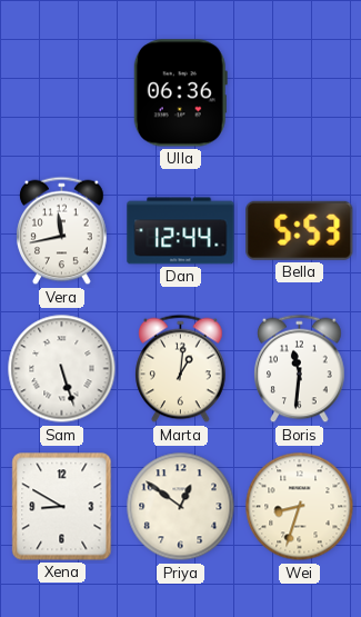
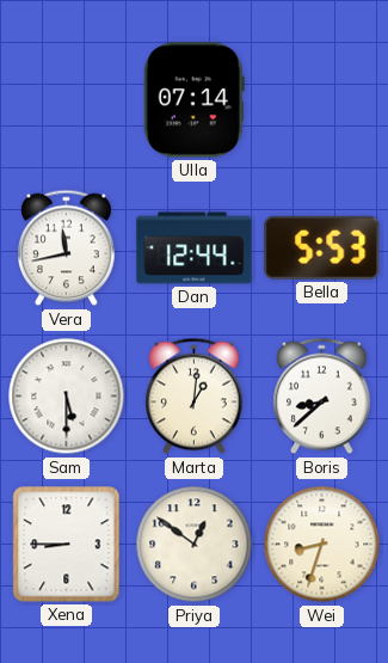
Ulla: 06:36 -> 07:14 (193, 100)
Sam: 5:27 -> 5:30 (67, 397)
Boris: 11:31 -> 8:38 (322, 397)
Xena: 8:50 -> 8:45 (67, 545)
